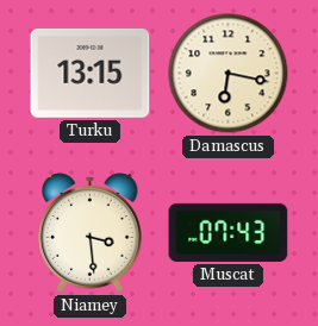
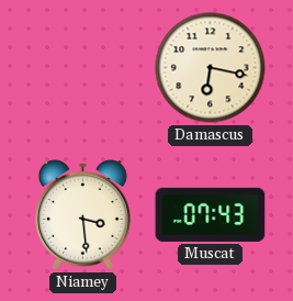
Turku: 13:15 -> none (91, 73)
